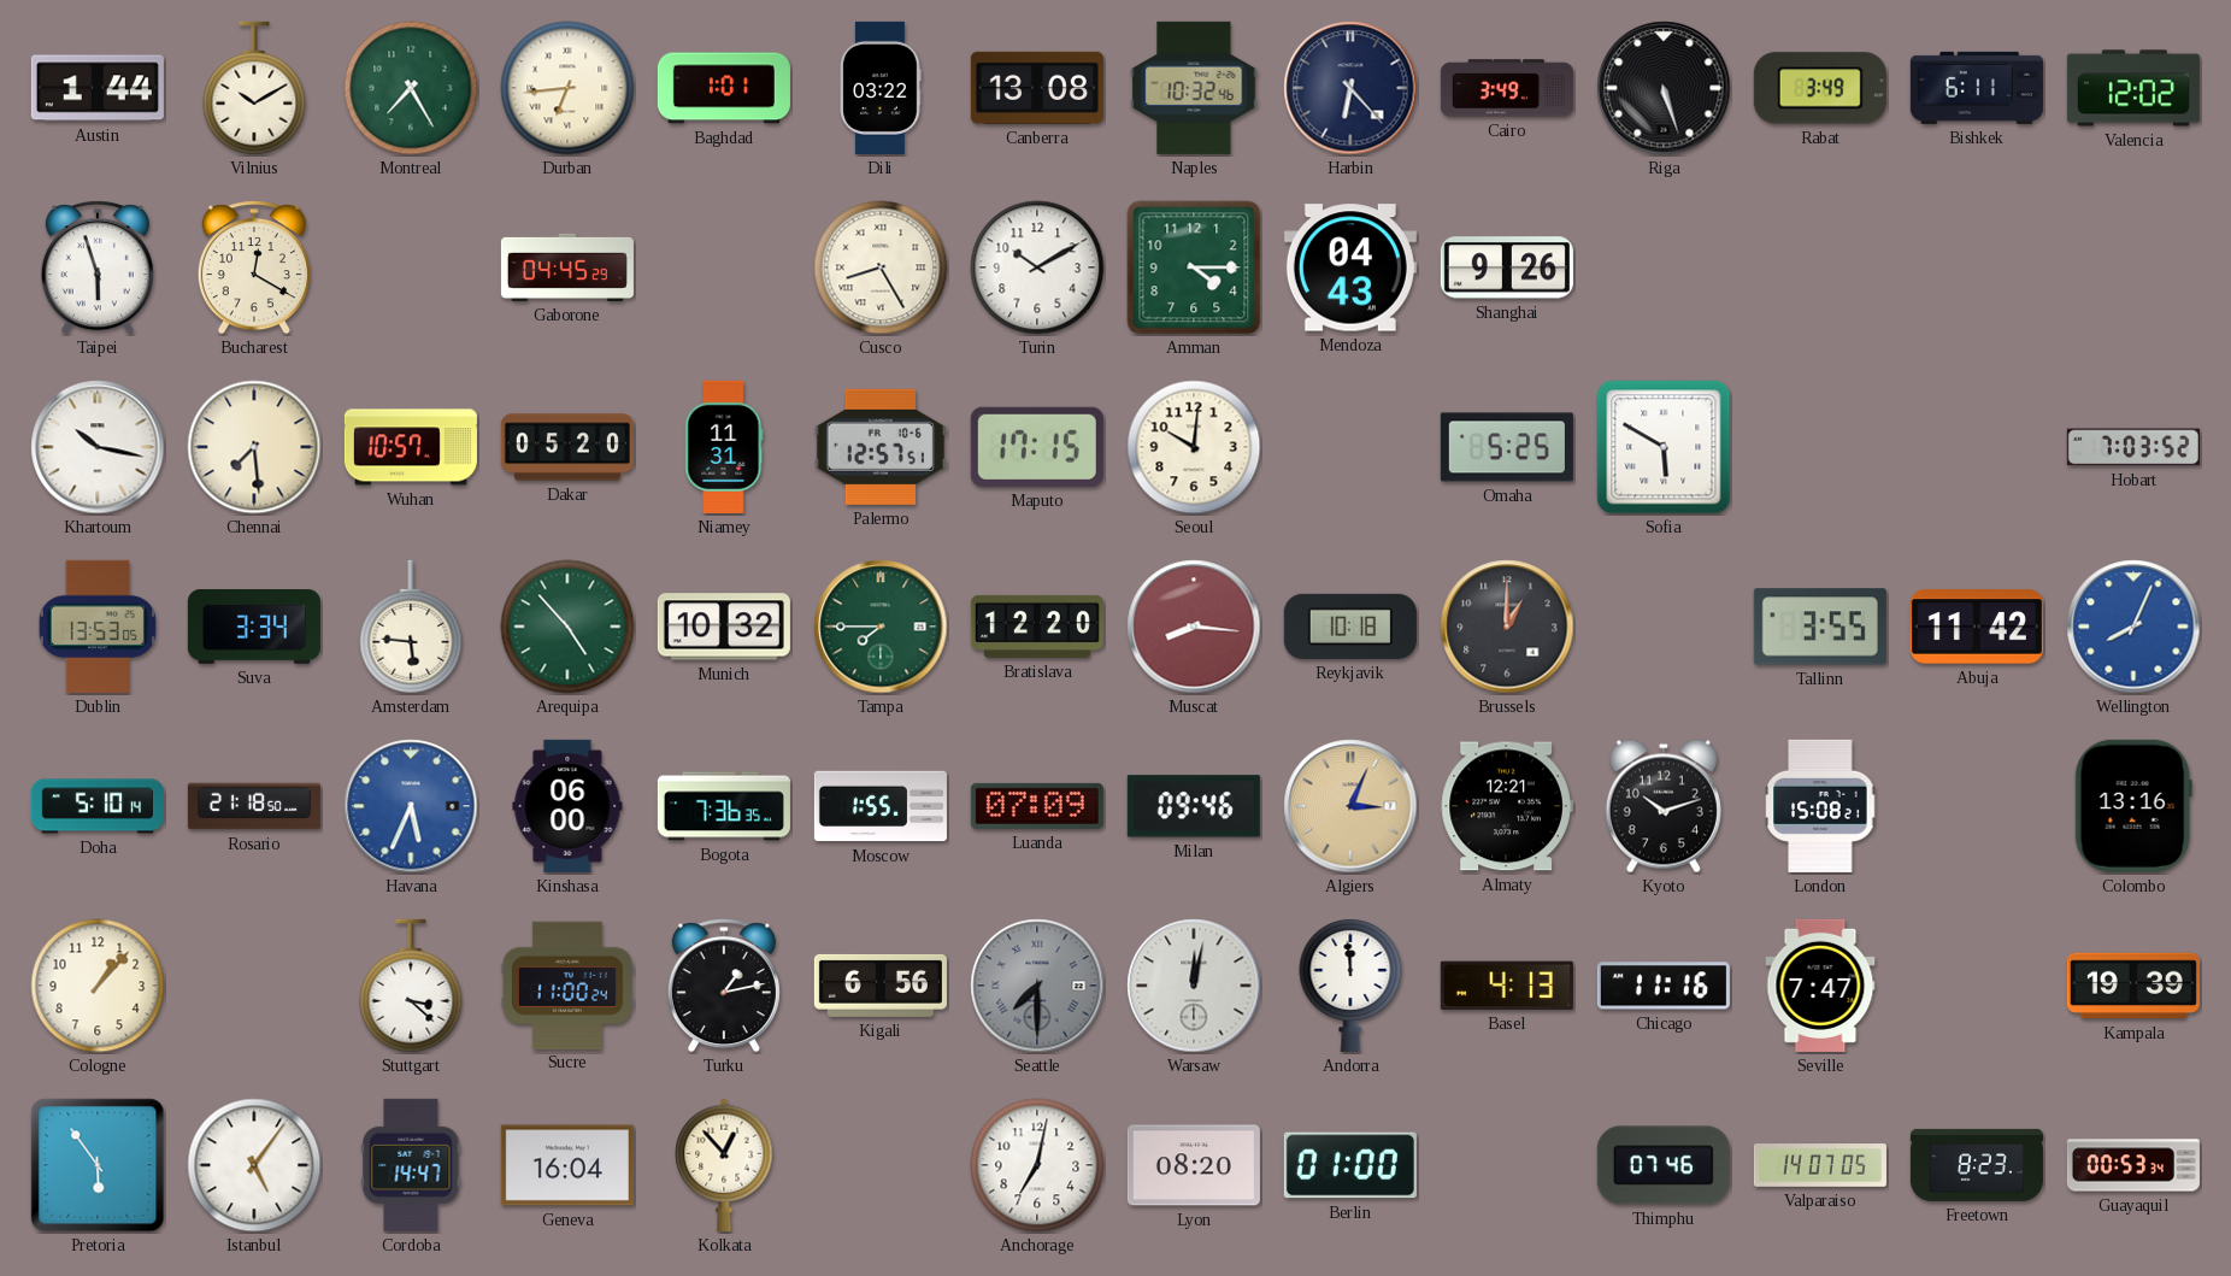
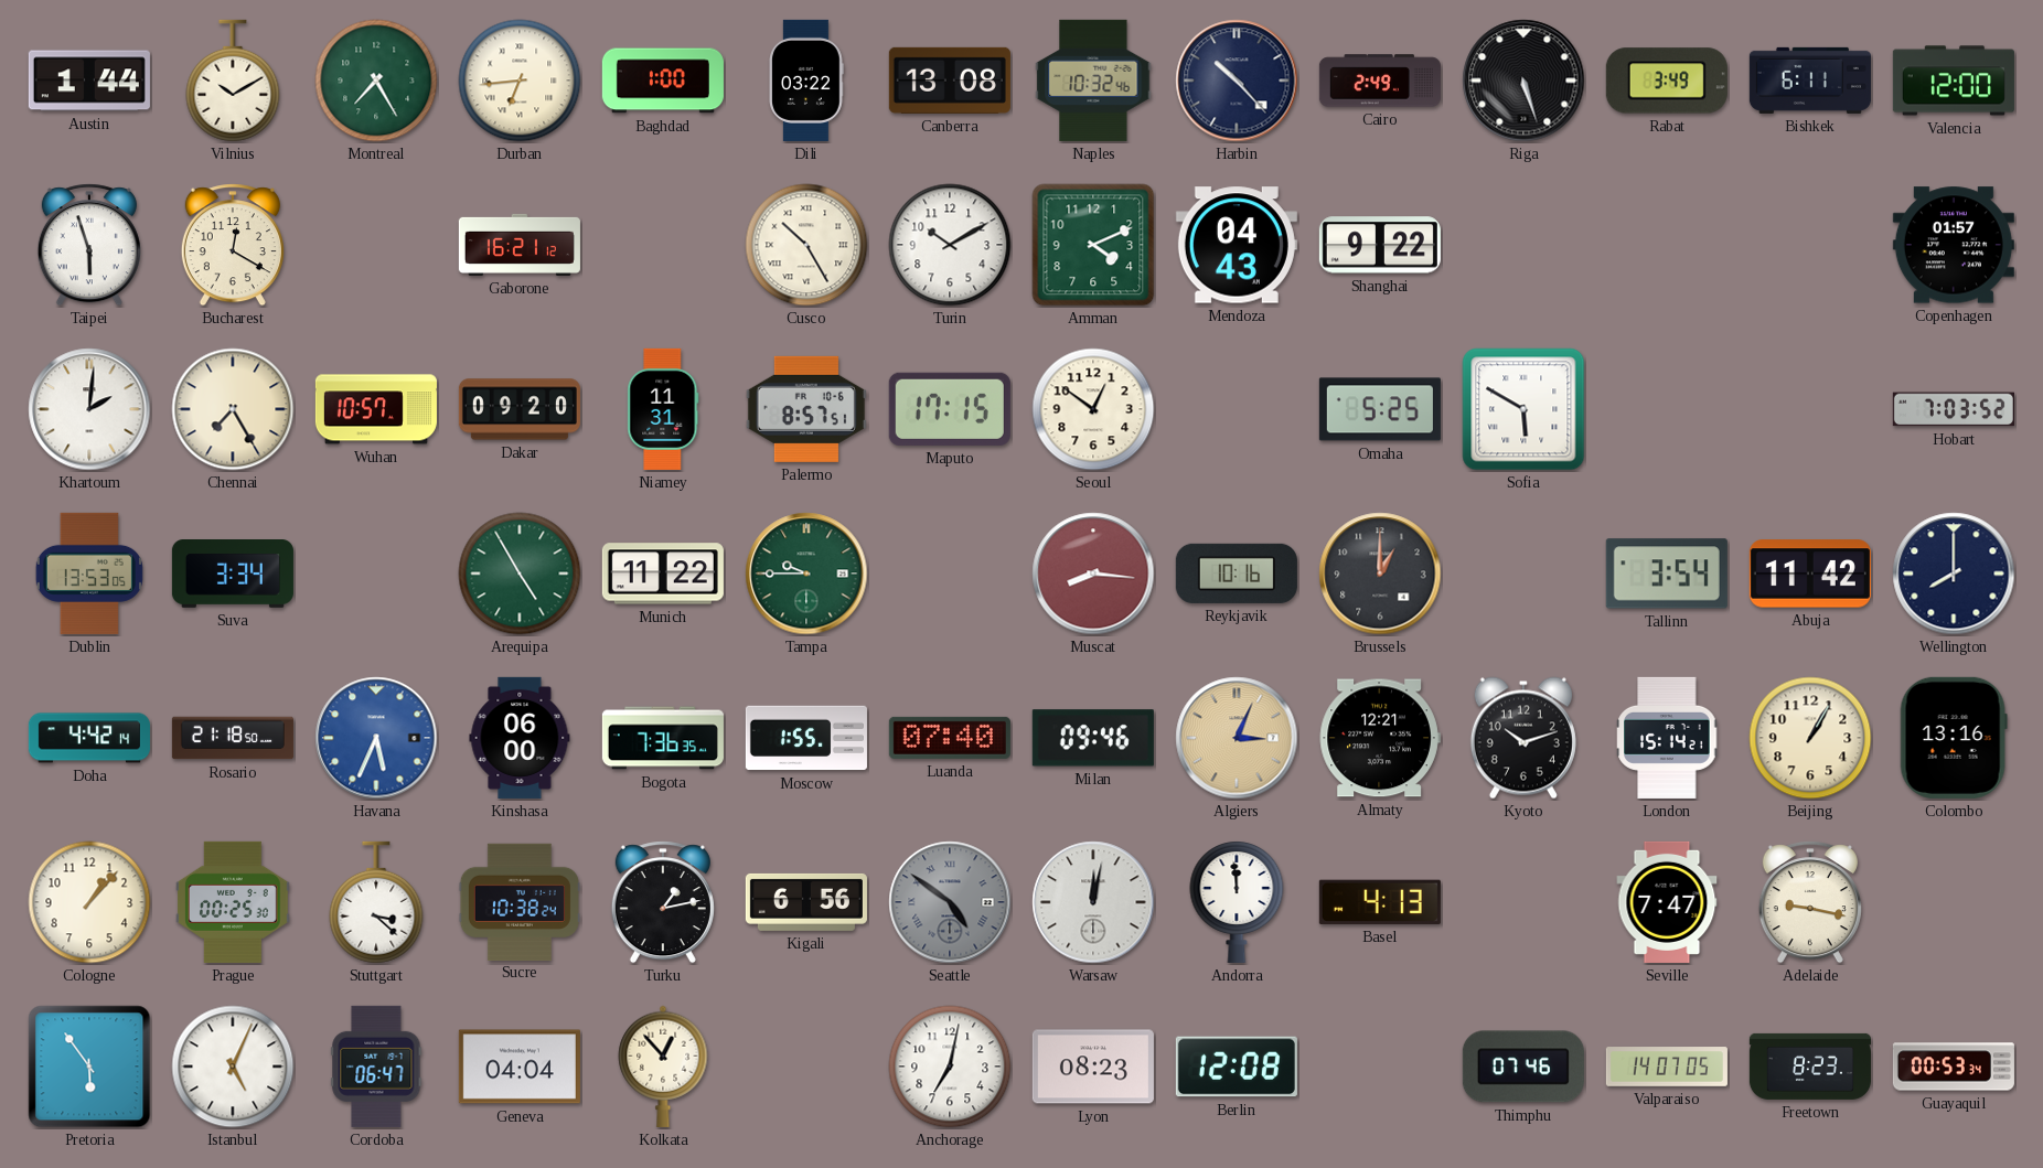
Baghdad: 1:01 -> 1:00 (663, 81)
Harbin: 6:23 -> 10:23 (1237, 81)
Cairo: 3:49 -> 2:49 (1380, 81)
Valencia: 12:02 -> 12:00 (1954, 81)
Gaborone: 04:45 -> 16:21 (520, 245)
Cusco: 8:25 -> 10:25 (806, 245)
Amman: 4:15 -> 4:11 (1093, 245)
Shanghai: 9:26 -> 9:22 (1380, 245)
Copenhagen: none -> 01:57 (1954, 245)
Khartoum: 10:17 -> 2:01 (89, 409)
Chennai: 7:29 -> 7:25 (233, 409)
Dakar: 05:20 -> 09:20 (520, 409)
Palermo: 12:57 -> 8:57 (806, 409)
Seoul: 10:01 -> 12:51 (1093, 409)
Amsterdam: 5:46 -> none (411, 627)
Arequipa: 4:53 -> 4:55 (520, 574)
Munich: 10:32 -> 11:22 (663, 574)
Tampa: 7:45 -> 9:45 (806, 574)
Bratislava: 12:20 -> none (1037, 627)
Reykjavik: 10:18 -> 10:16 (1237, 574)
Tallinn: 3:55 -> 3:54 (1667, 574)
Wellington: 8:04 -> 8:00 (1954, 574)
Wellington dial: blue -> navy (1954, 574)
Doha: 5:10 -> 4:42 (89, 738)
Luanda: 07:09 -> 07:40 (950, 738)
London: 15:08 -> 15:14 (1667, 738)
Beijing: none -> 1:05 (1810, 738)
Prague: none -> 00:25 (234, 902)
Sucre: 11:00 -> 10:38 (520, 901)
Seattle: 7:30 -> 4:51 (950, 902)
Chicago: 11:16 -> none (1664, 986)
Adelaide: none -> 9:17 (1810, 902)
Kampala: 19:39 -> none (2133, 986)
Istanbul: 5:06 -> 5:04 (233, 1067)
Cordoba: 14:47 -> 06:47 (376, 1067)
Geneva: 16:04 -> 04:04 (520, 1067)
Lyon: 08:20 -> 08:23 (1093, 1067)
Berlin: 01:00 -> 12:08 (1237, 1067)
